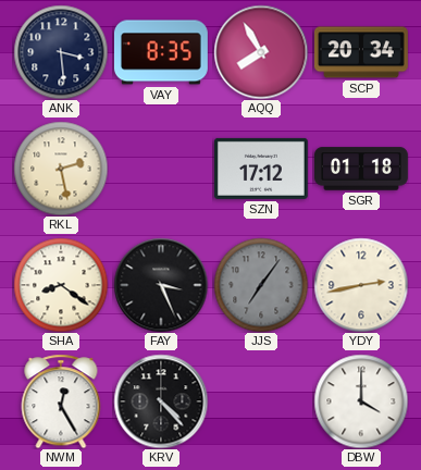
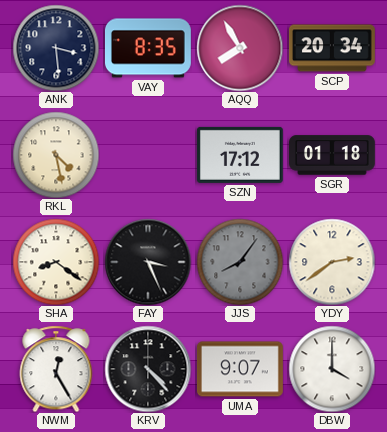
RKL: 2:28 -> 4:28 (56, 155)
JJS: 7:06 -> 8:06 (240, 262)
YDY: 2:43 -> 2:39 (332, 262)
UMA: none -> 9:07 (240, 369)
